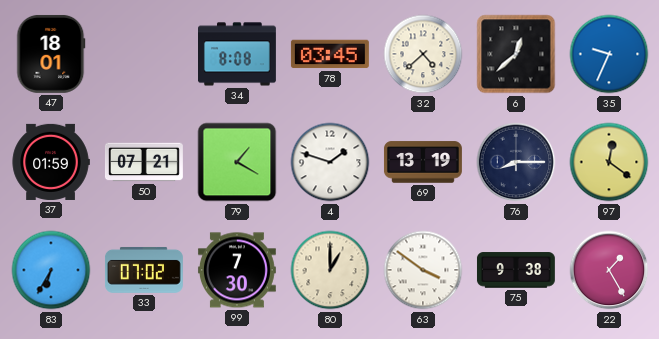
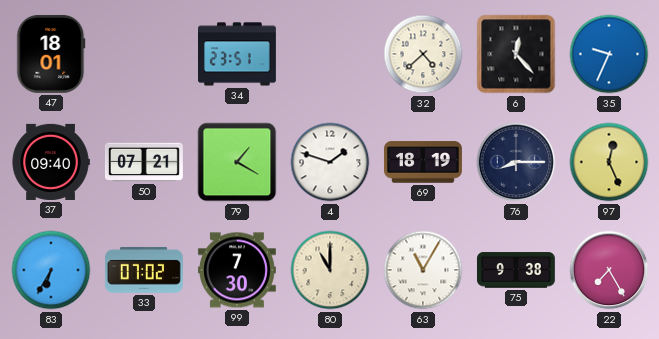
34: 8:08 -> 23:51 (238, 54)
78: 03:45 -> none (330, 54)
6: 12:38 -> 12:23 (516, 54)
37: 01:59 -> 09:40 (51, 162)
69: 13:19 -> 18:19 (423, 162)
97: 12:21 -> 12:26 (609, 162)
80: 1:00 -> 11:00 (330, 270)
63: 3:51 -> 11:05 (423, 270)
22: 1:25 -> 7:25 (609, 270)
